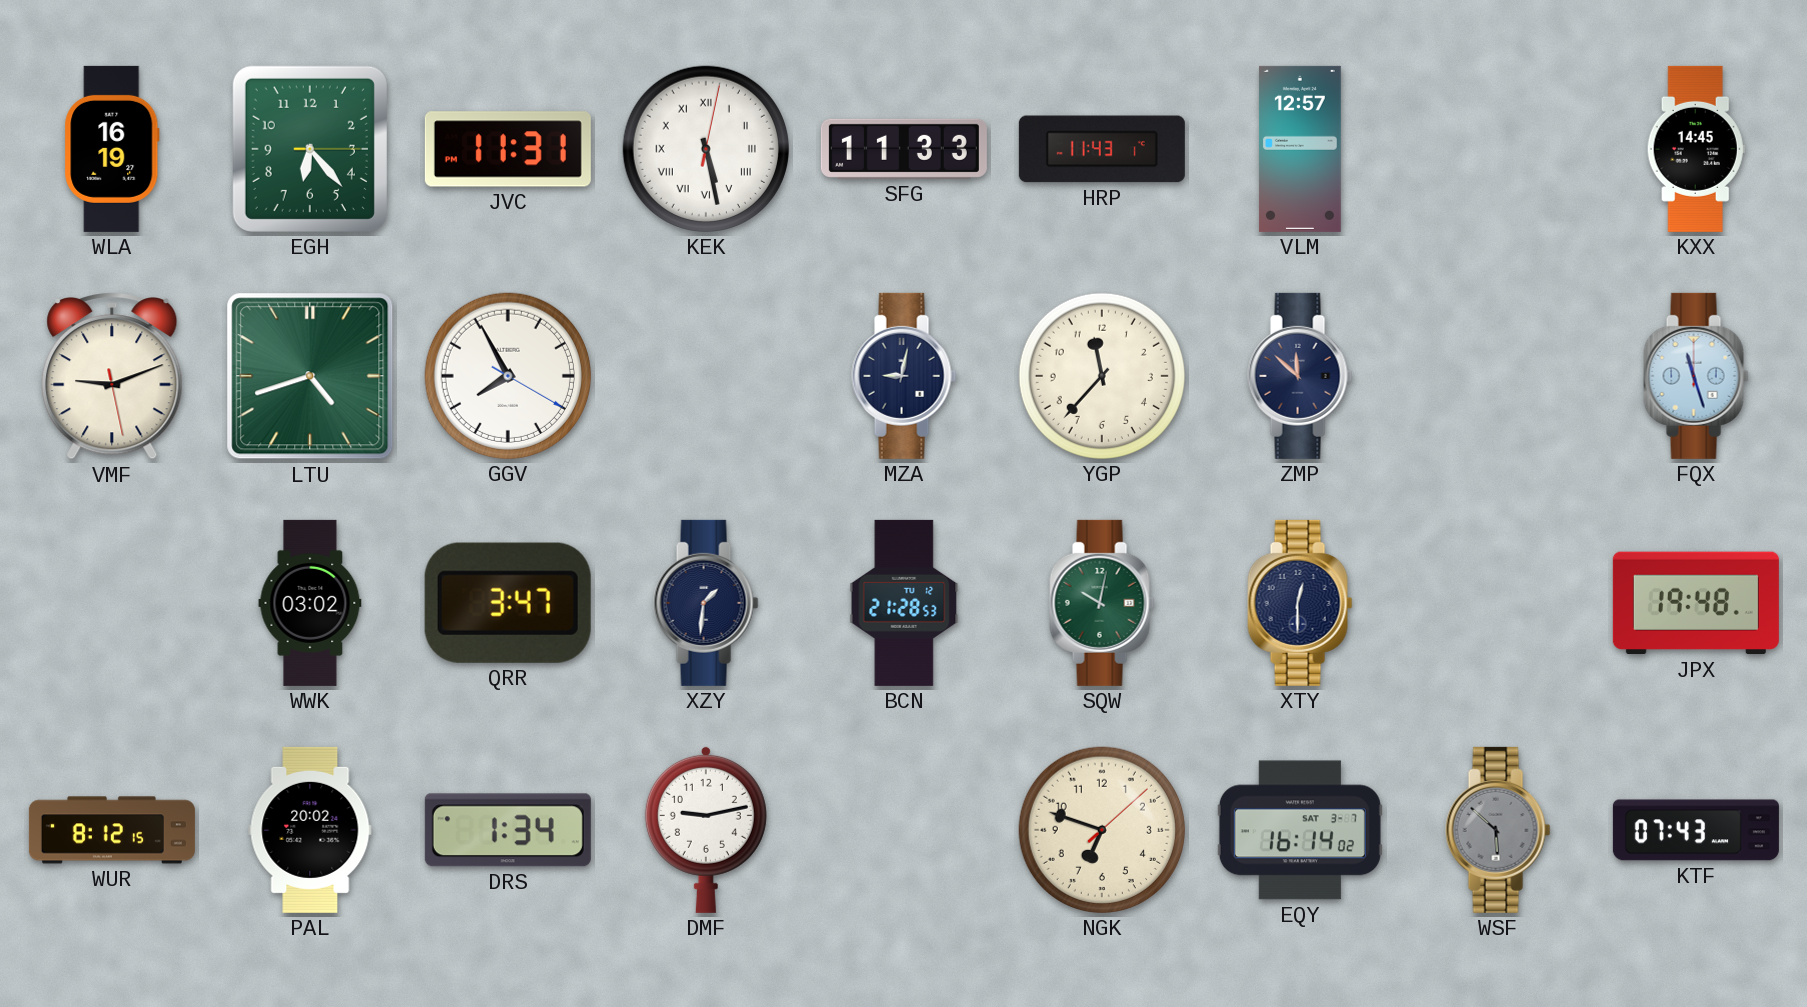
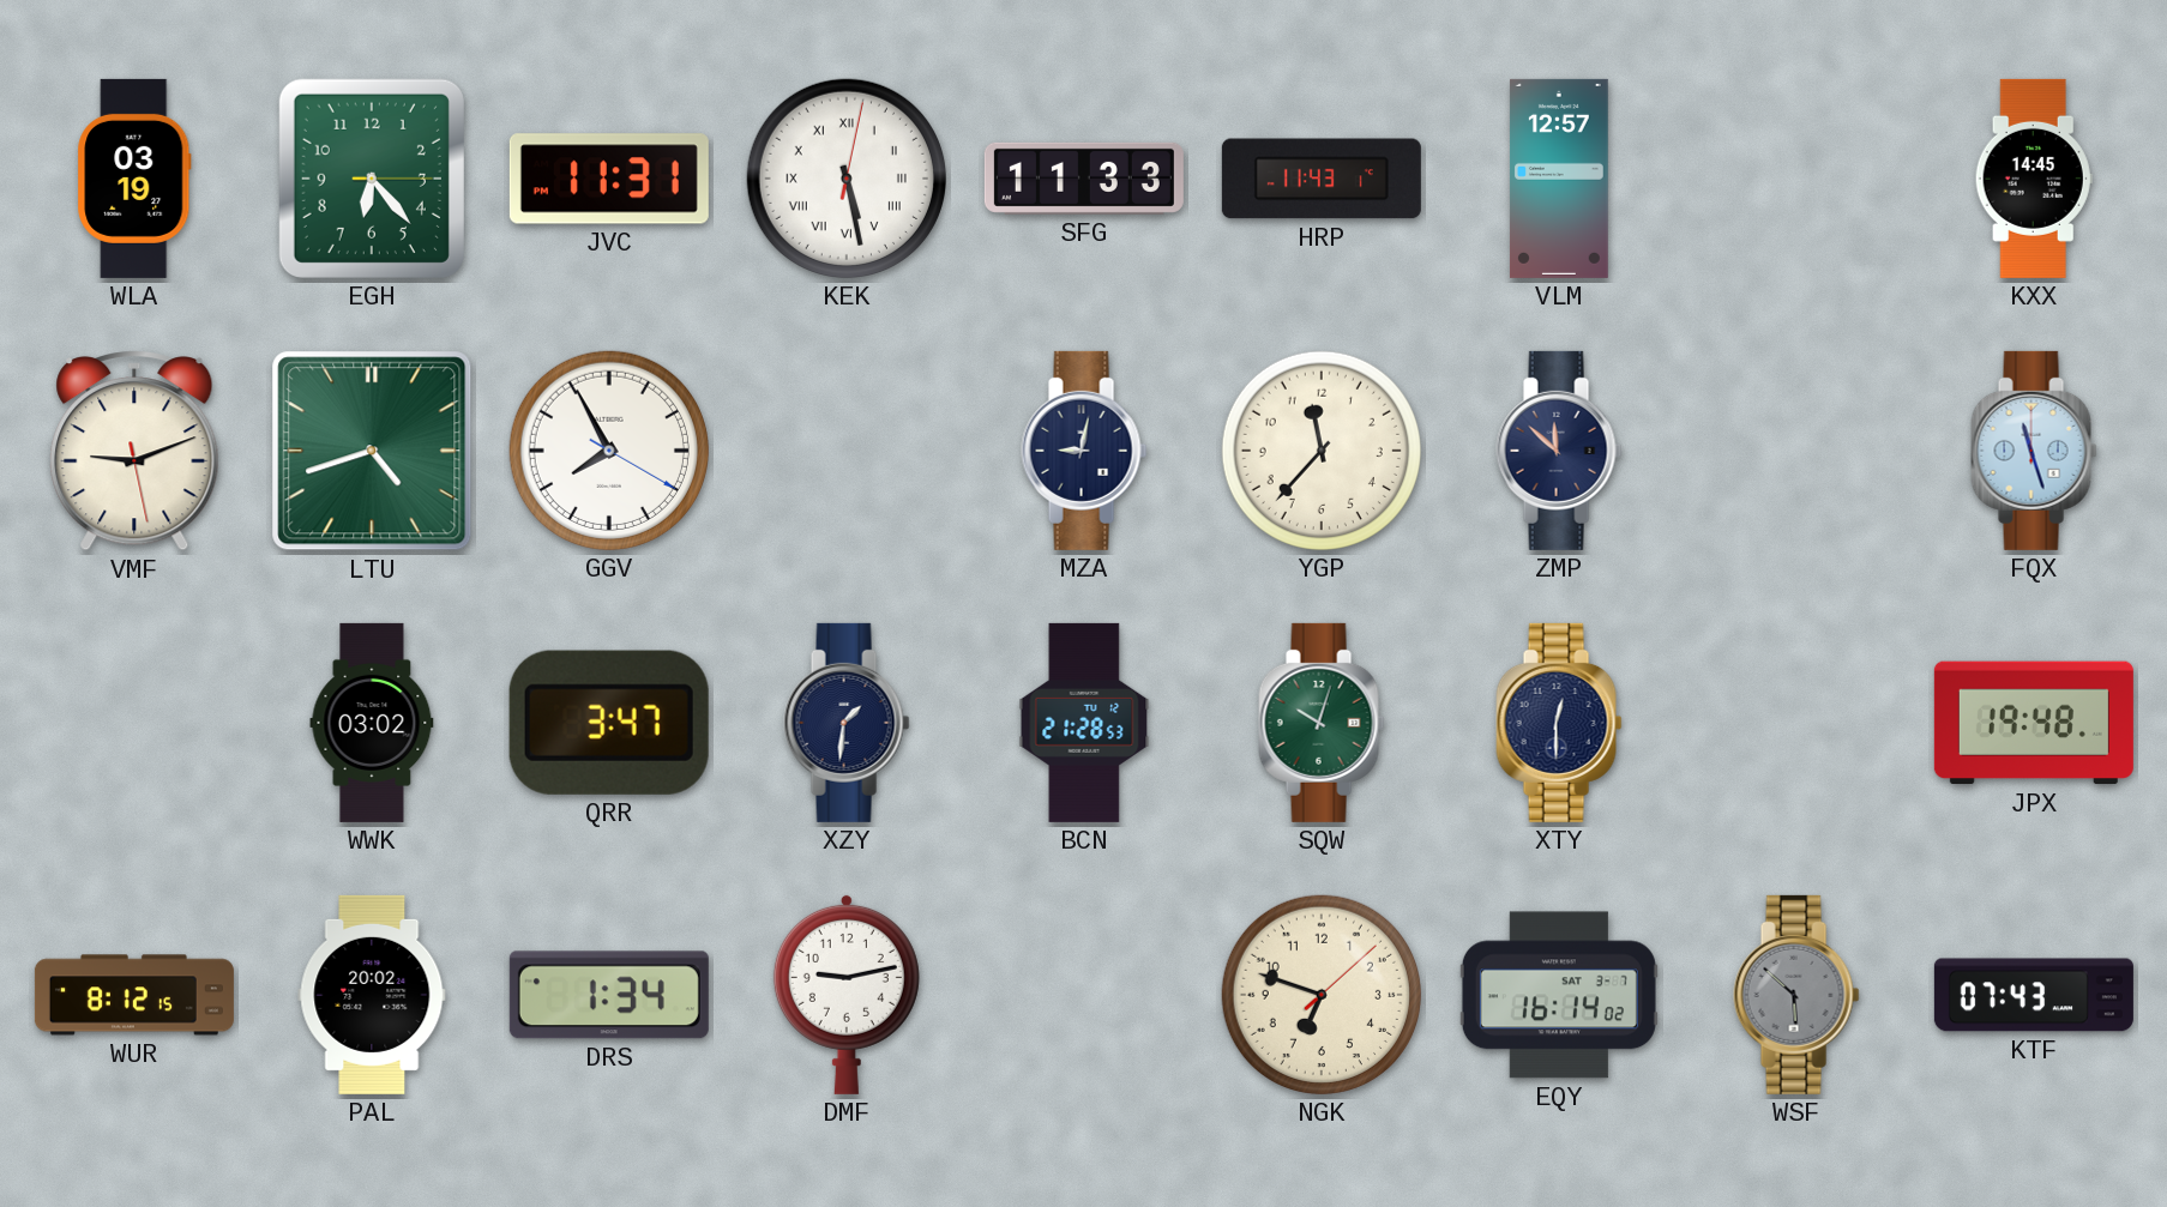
WLA: 16:19 -> 03:19 (134, 179)
SQW: 10:02 -> 10:03 (1322, 723)
